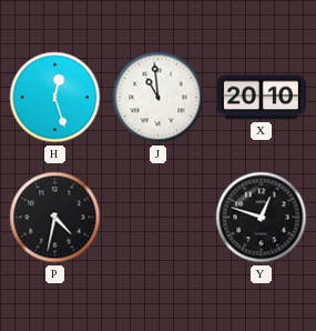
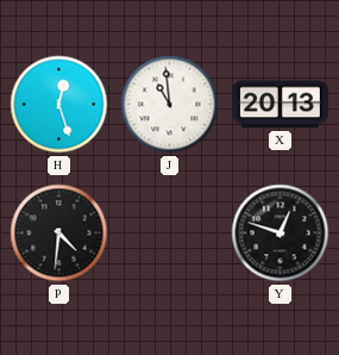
X: 20:10 -> 20:13 (280, 105)
P: 4:32 -> 4:31 (59, 233)
